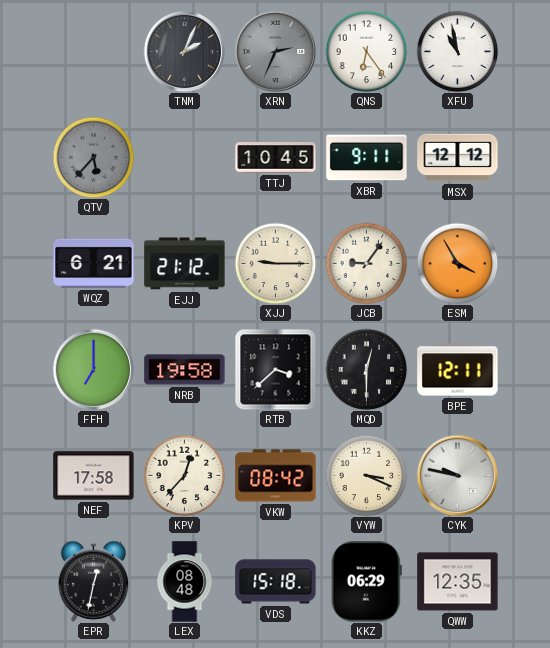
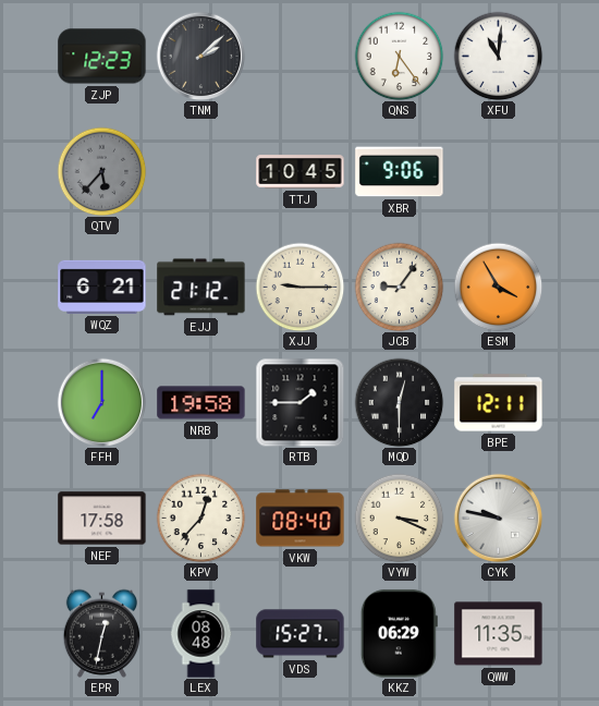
ZJP: none -> 12:23 (102, 57)
TNM: 2:04 -> 2:08 (200, 56)
XRN: 2:34 -> none (275, 51)
XFU: 10:58 -> 11:01 (498, 56)
XBR: 9:11 -> 9:06 (400, 172)
MSX: 12:12 -> none (458, 158)
RTB: 3:38 -> 1:45 (299, 402)
VKW: 08:42 -> 08:40 (301, 519)
VDS: 15:18 -> 15:27 (301, 634)
QWW: 12:35 -> 11:35 (499, 634)
